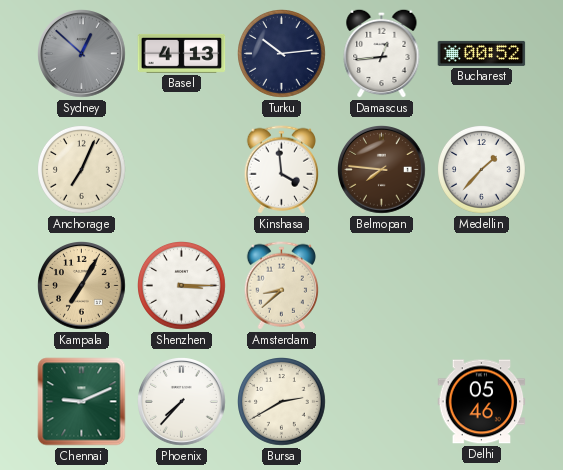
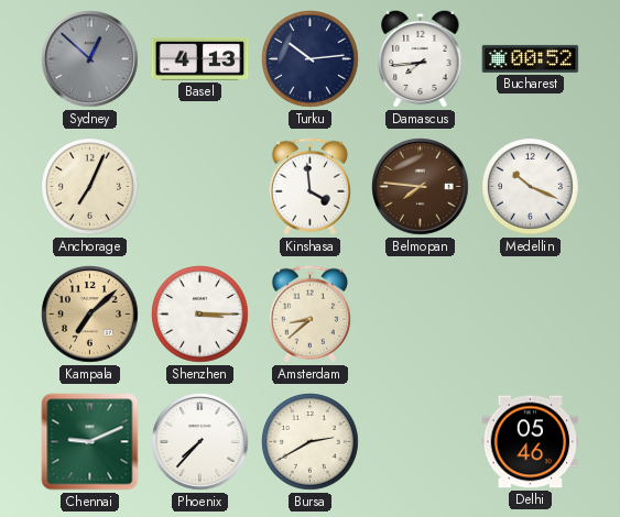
Damascus: 12:44 -> 7:44 (421, 58)
Medellin: 1:37 -> 10:19 (531, 187)
Kampala: 7:05 -> 7:08 (90, 315)
